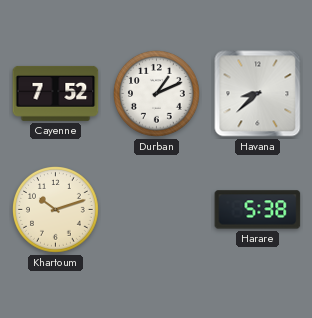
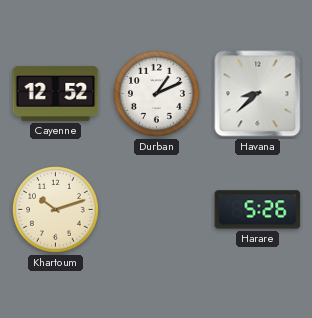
Cayenne: 7:52 -> 12:52 (56, 93)
Harare: 5:38 -> 5:26 (258, 210)
